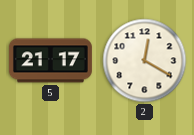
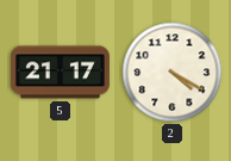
2: 12:20 -> 4:20 (173, 73)
